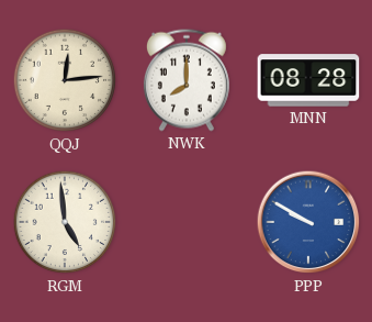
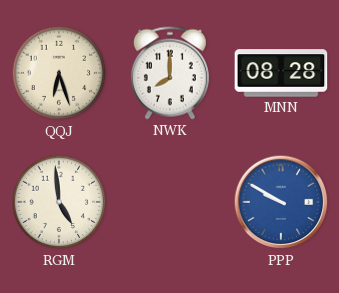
QQJ: 12:14 -> 6:27 (59, 73)
